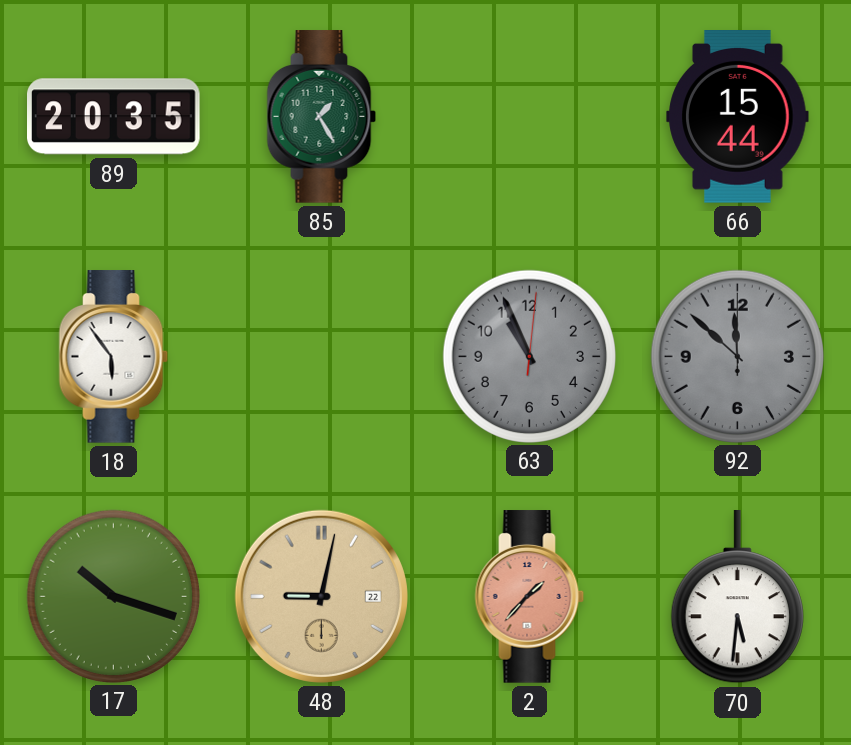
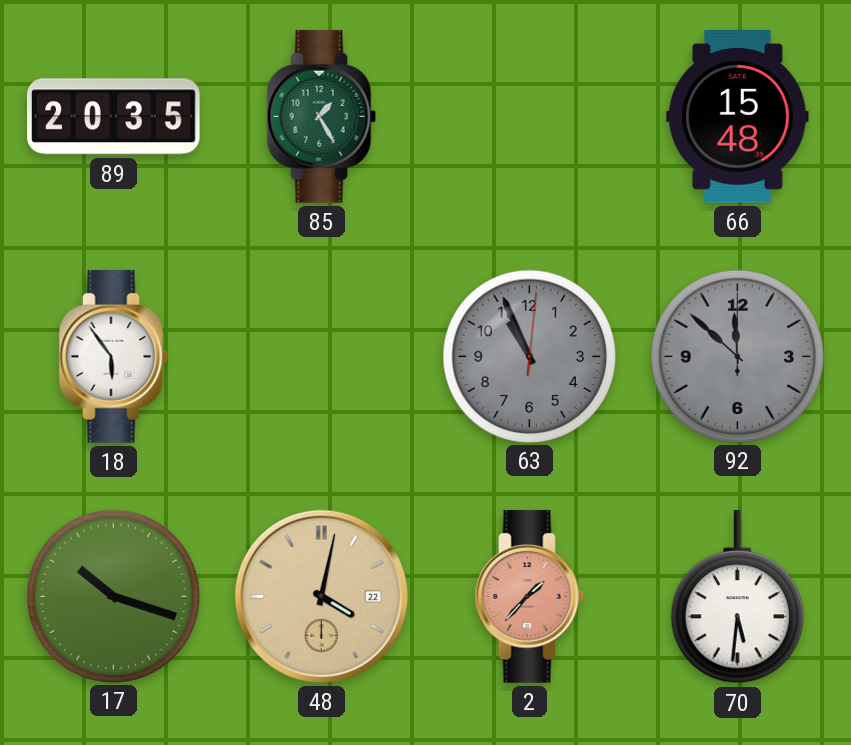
66: 15:44 -> 15:48 (738, 117)
48: 9:02 -> 4:02 (321, 596)
